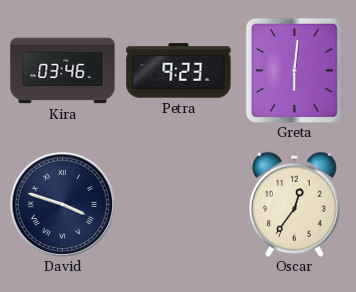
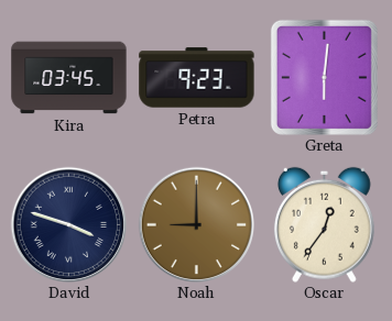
Kira: 03:46 -> 03:45 (69, 78)
Noah: none -> 9:00 (196, 224)
